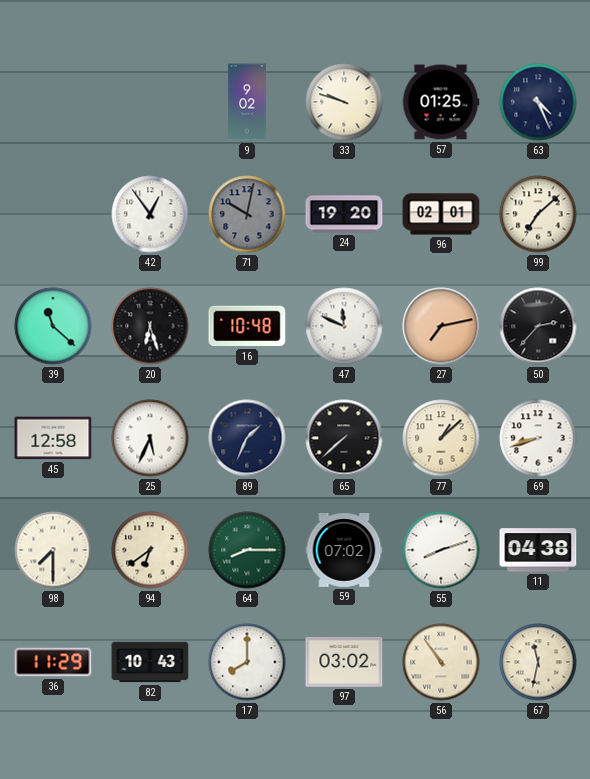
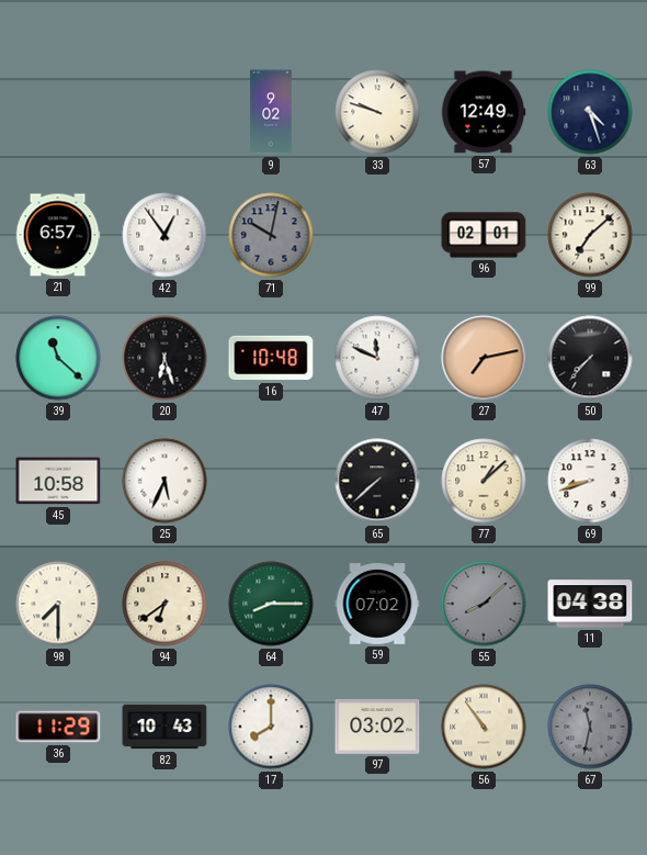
57: 01:25 -> 12:49 (484, 112)
63: 4:26 -> 4:27 (590, 112)
21: none -> 6:57 (58, 235)
24: 19:20 -> none (344, 214)
50: 2:37 -> 7:37 (590, 358)
45: 12:58 -> 10:58 (58, 481)
89: 1:34 -> none (247, 438)
55: 8:12 -> 8:08 (484, 604)
55 dial: white -> grey (484, 604)
67 dial: cream -> grey (590, 727)
